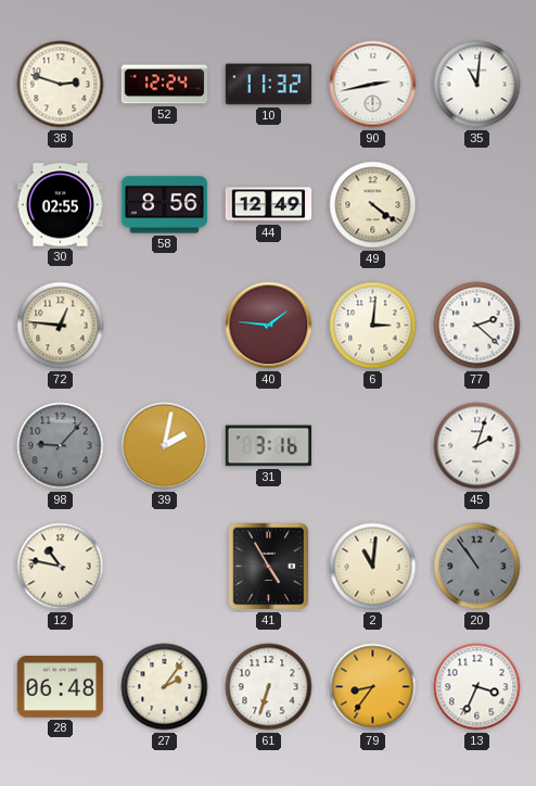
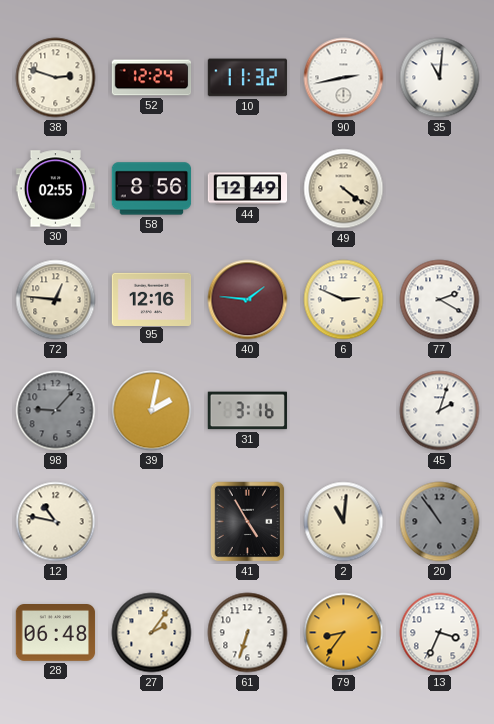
95: none -> 12:16 (152, 299)
6: 3:01 -> 2:49 (344, 300)
77: 2:22 -> 2:20 (440, 300)
